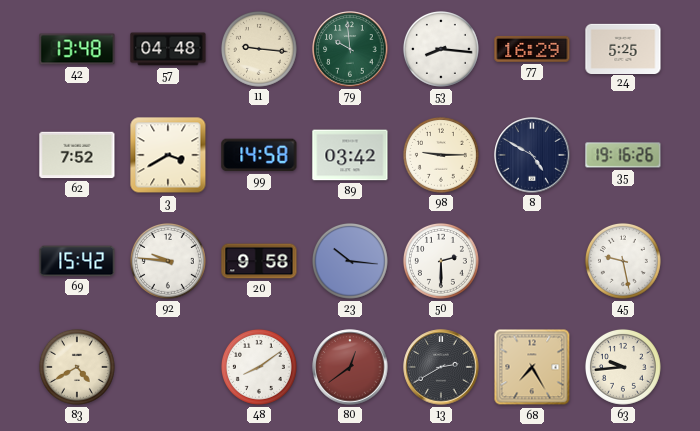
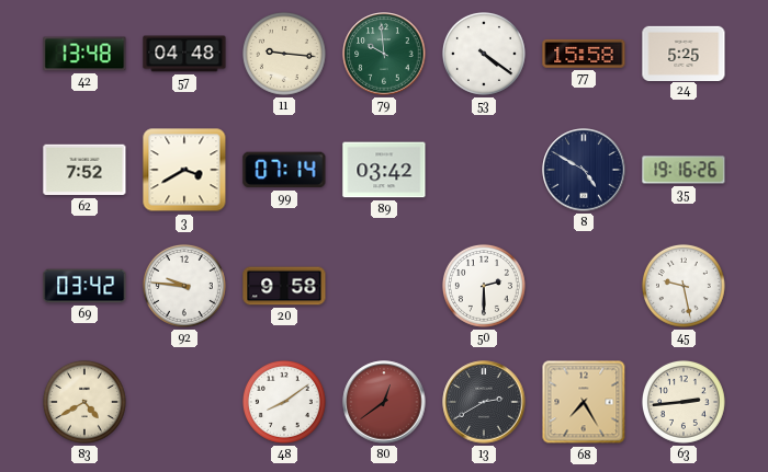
53: 8:16 -> 4:21 (484, 54)
77: 16:29 -> 15:58 (584, 54)
99: 14:58 -> 07:14 (284, 170)
98: 9:15 -> none (441, 155)
69: 15:42 -> 03:42 (84, 286)
23: 10:16 -> none (350, 261)
63: 9:44 -> 2:44 (684, 402)
